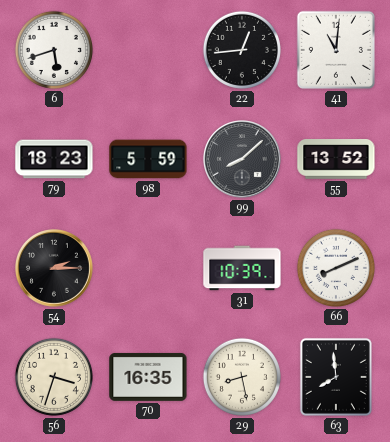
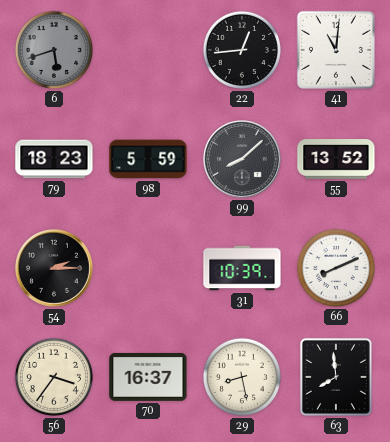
6 dial: white -> grey (54, 50)
56: 3:33 -> 3:36 (54, 377)
70: 16:35 -> 16:37 (148, 377)
